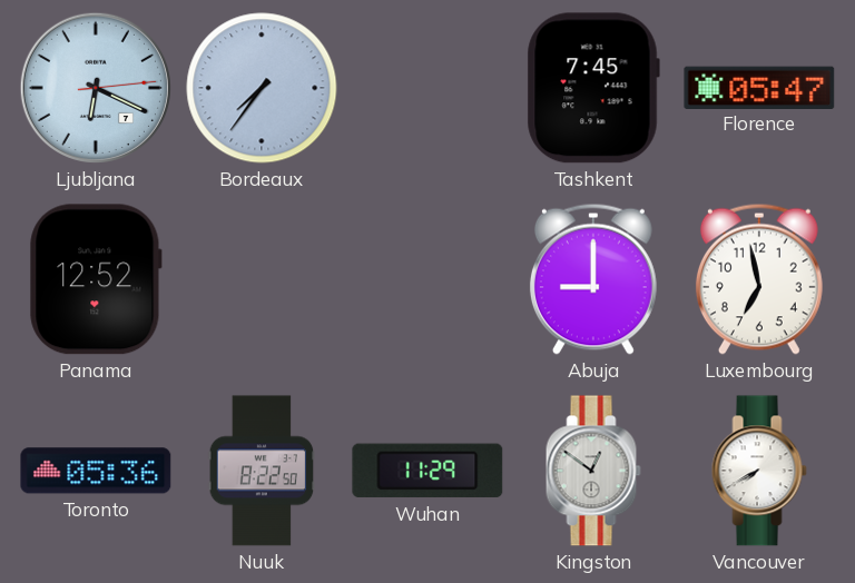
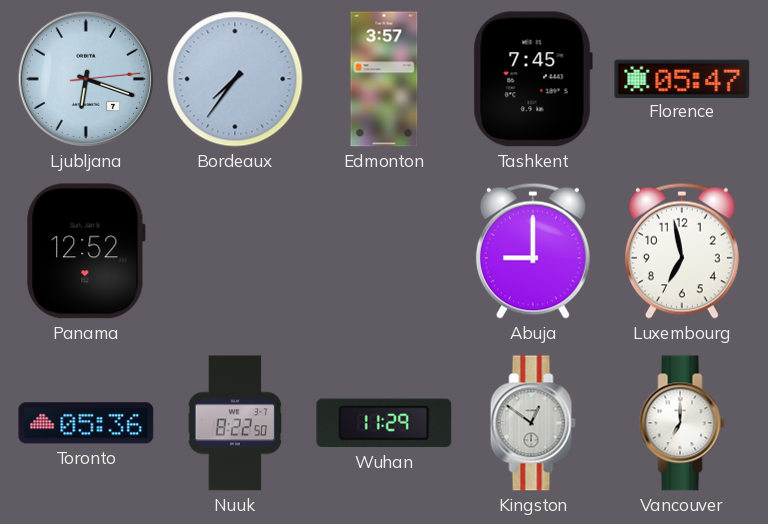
Ljubljana: 6:19 -> 6:18 (86, 79)
Edmonton: none -> 3:57 (384, 79)
Vancouver: 7:40 -> 7:00 (682, 423)
